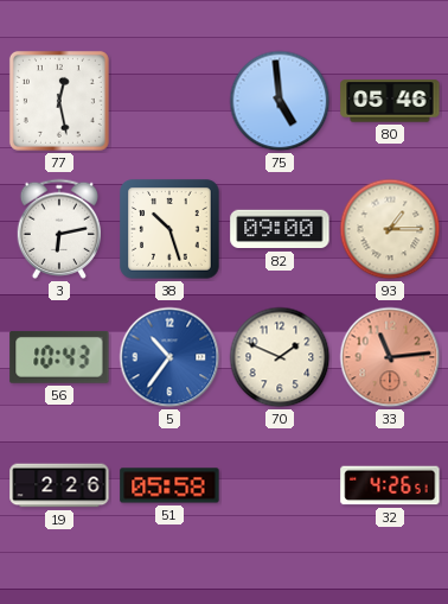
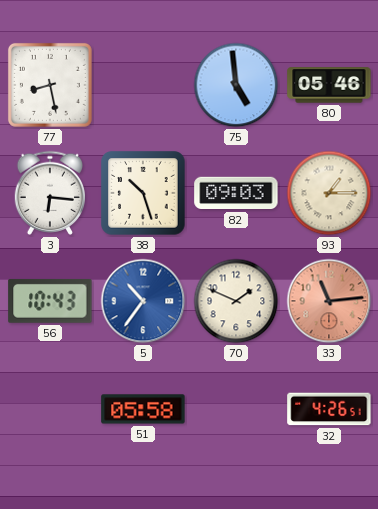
77: 12:28 -> 8:28 (50, 85)
3: 6:13 -> 6:16 (49, 193)
82: 09:00 -> 09:03 (236, 193)
19: 2:26 -> none (59, 485)
